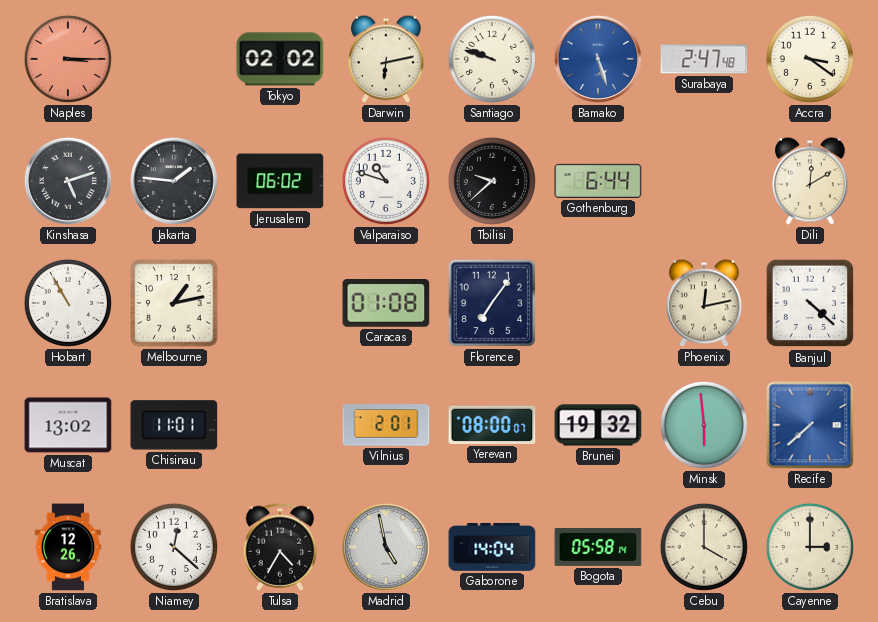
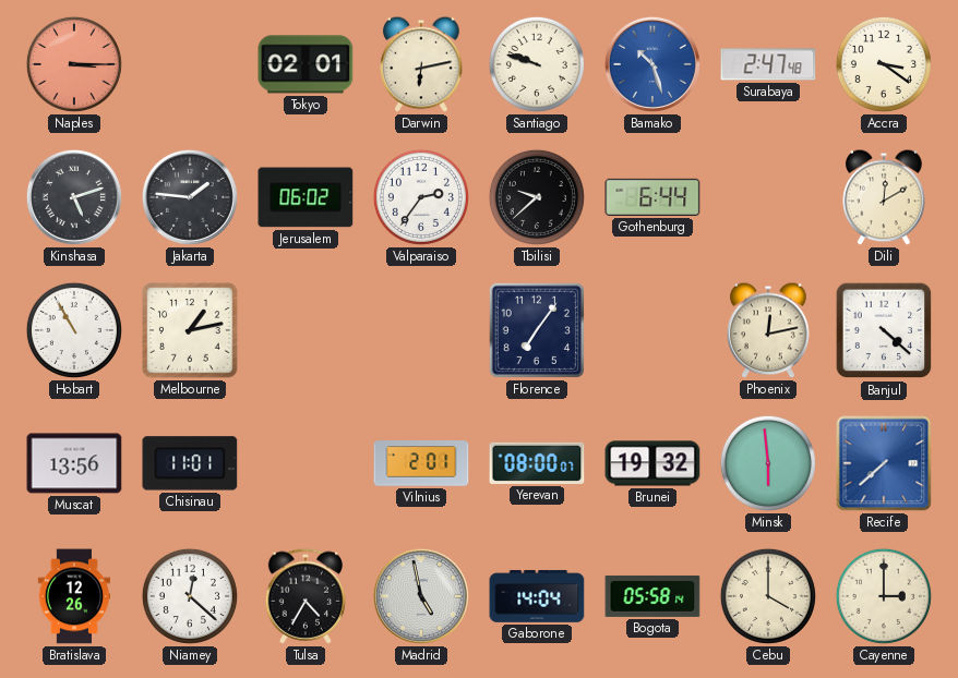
Tokyo: 02:02 -> 02:01 (306, 64)
Bamako: 5:27 -> 10:27 (652, 64)
Valparaiso: 10:48 -> 2:36 (421, 197)
Caracas: 01:08 -> none (386, 304)
Muscat: 13:02 -> 13:56 (74, 463)
